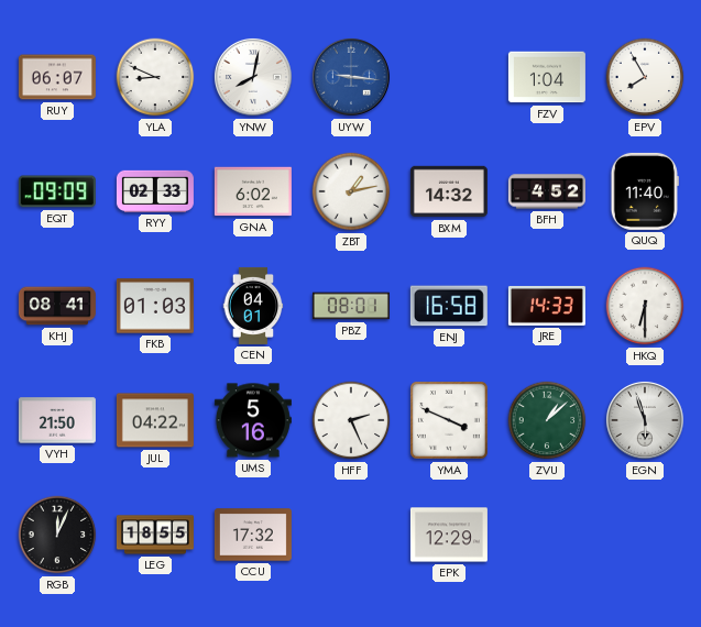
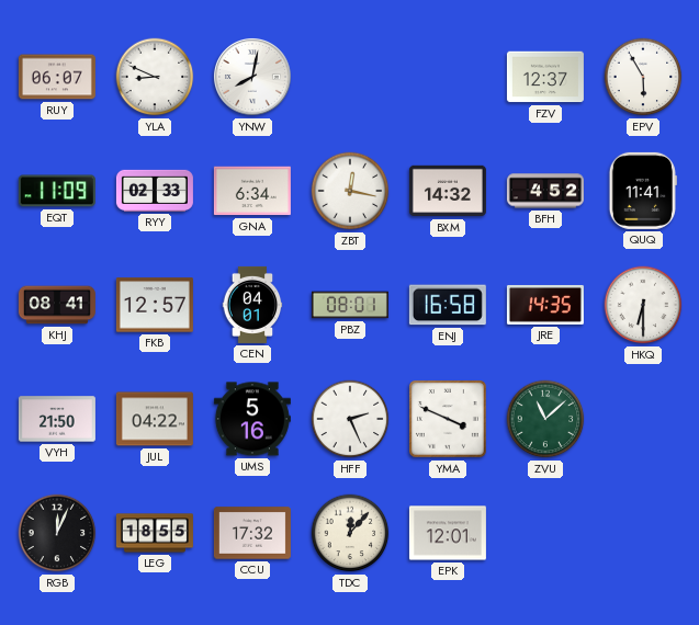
UYW: 9:16 -> none (351, 77)
FZV: 1:04 -> 12:37 (545, 77)
EPV: 7:55 -> 5:55 (643, 77)
EQT: 09:09 -> 11:09 (57, 191)
GNA: 6:02 -> 6:34 (252, 191)
ZBT: 1:13 -> 12:17 (350, 191)
QUQ: 11:40 -> 11:41 (643, 191)
FKB: 01:03 -> 12:57 (155, 305)
JRE: 14:33 -> 14:35 (545, 305)
ZVU: 1:08 -> 11:08 (545, 419)
EGN: 5:57 -> none (645, 420)
TDC: none -> 12:07 (350, 533)
EPK: 12:29 -> 12:01 (448, 533)
